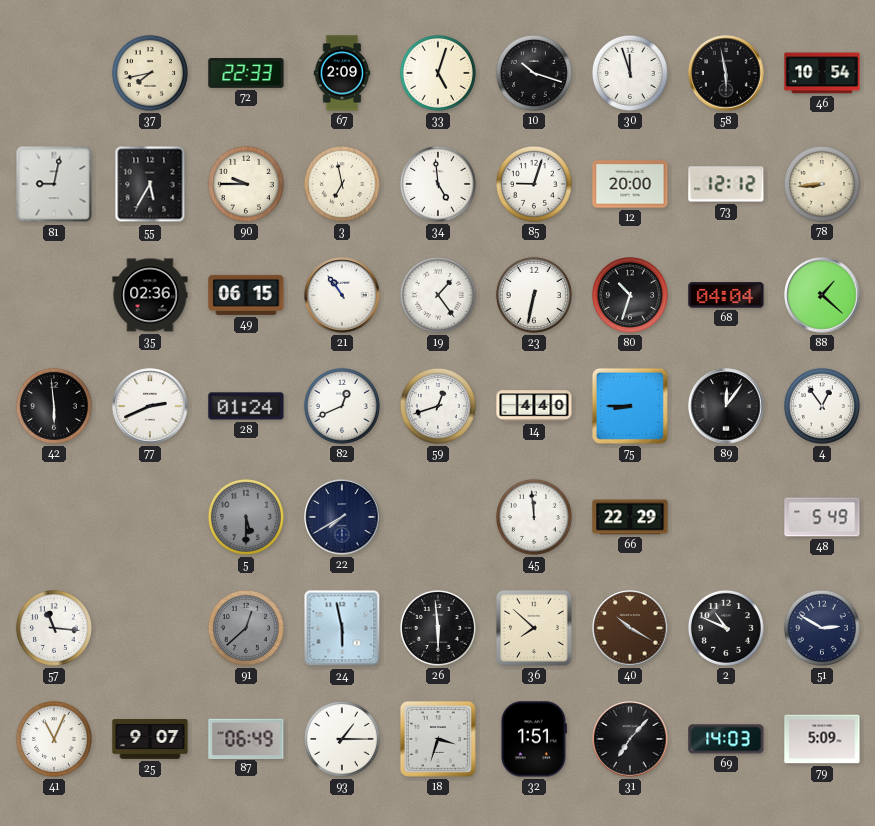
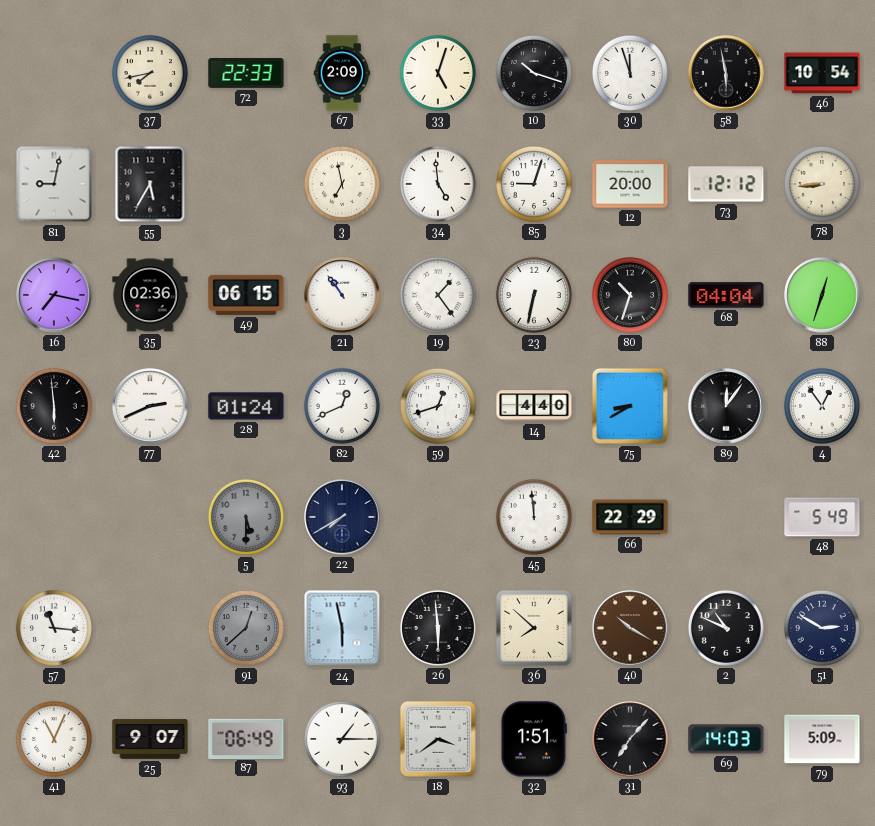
90: 9:45 -> none (246, 184)
16: none -> 7:17 (54, 295)
88: 1:22 -> 12:33 (822, 295)
75: 8:45 -> 8:40 (630, 406)
18: 3:33 -> 3:39 (438, 739)
